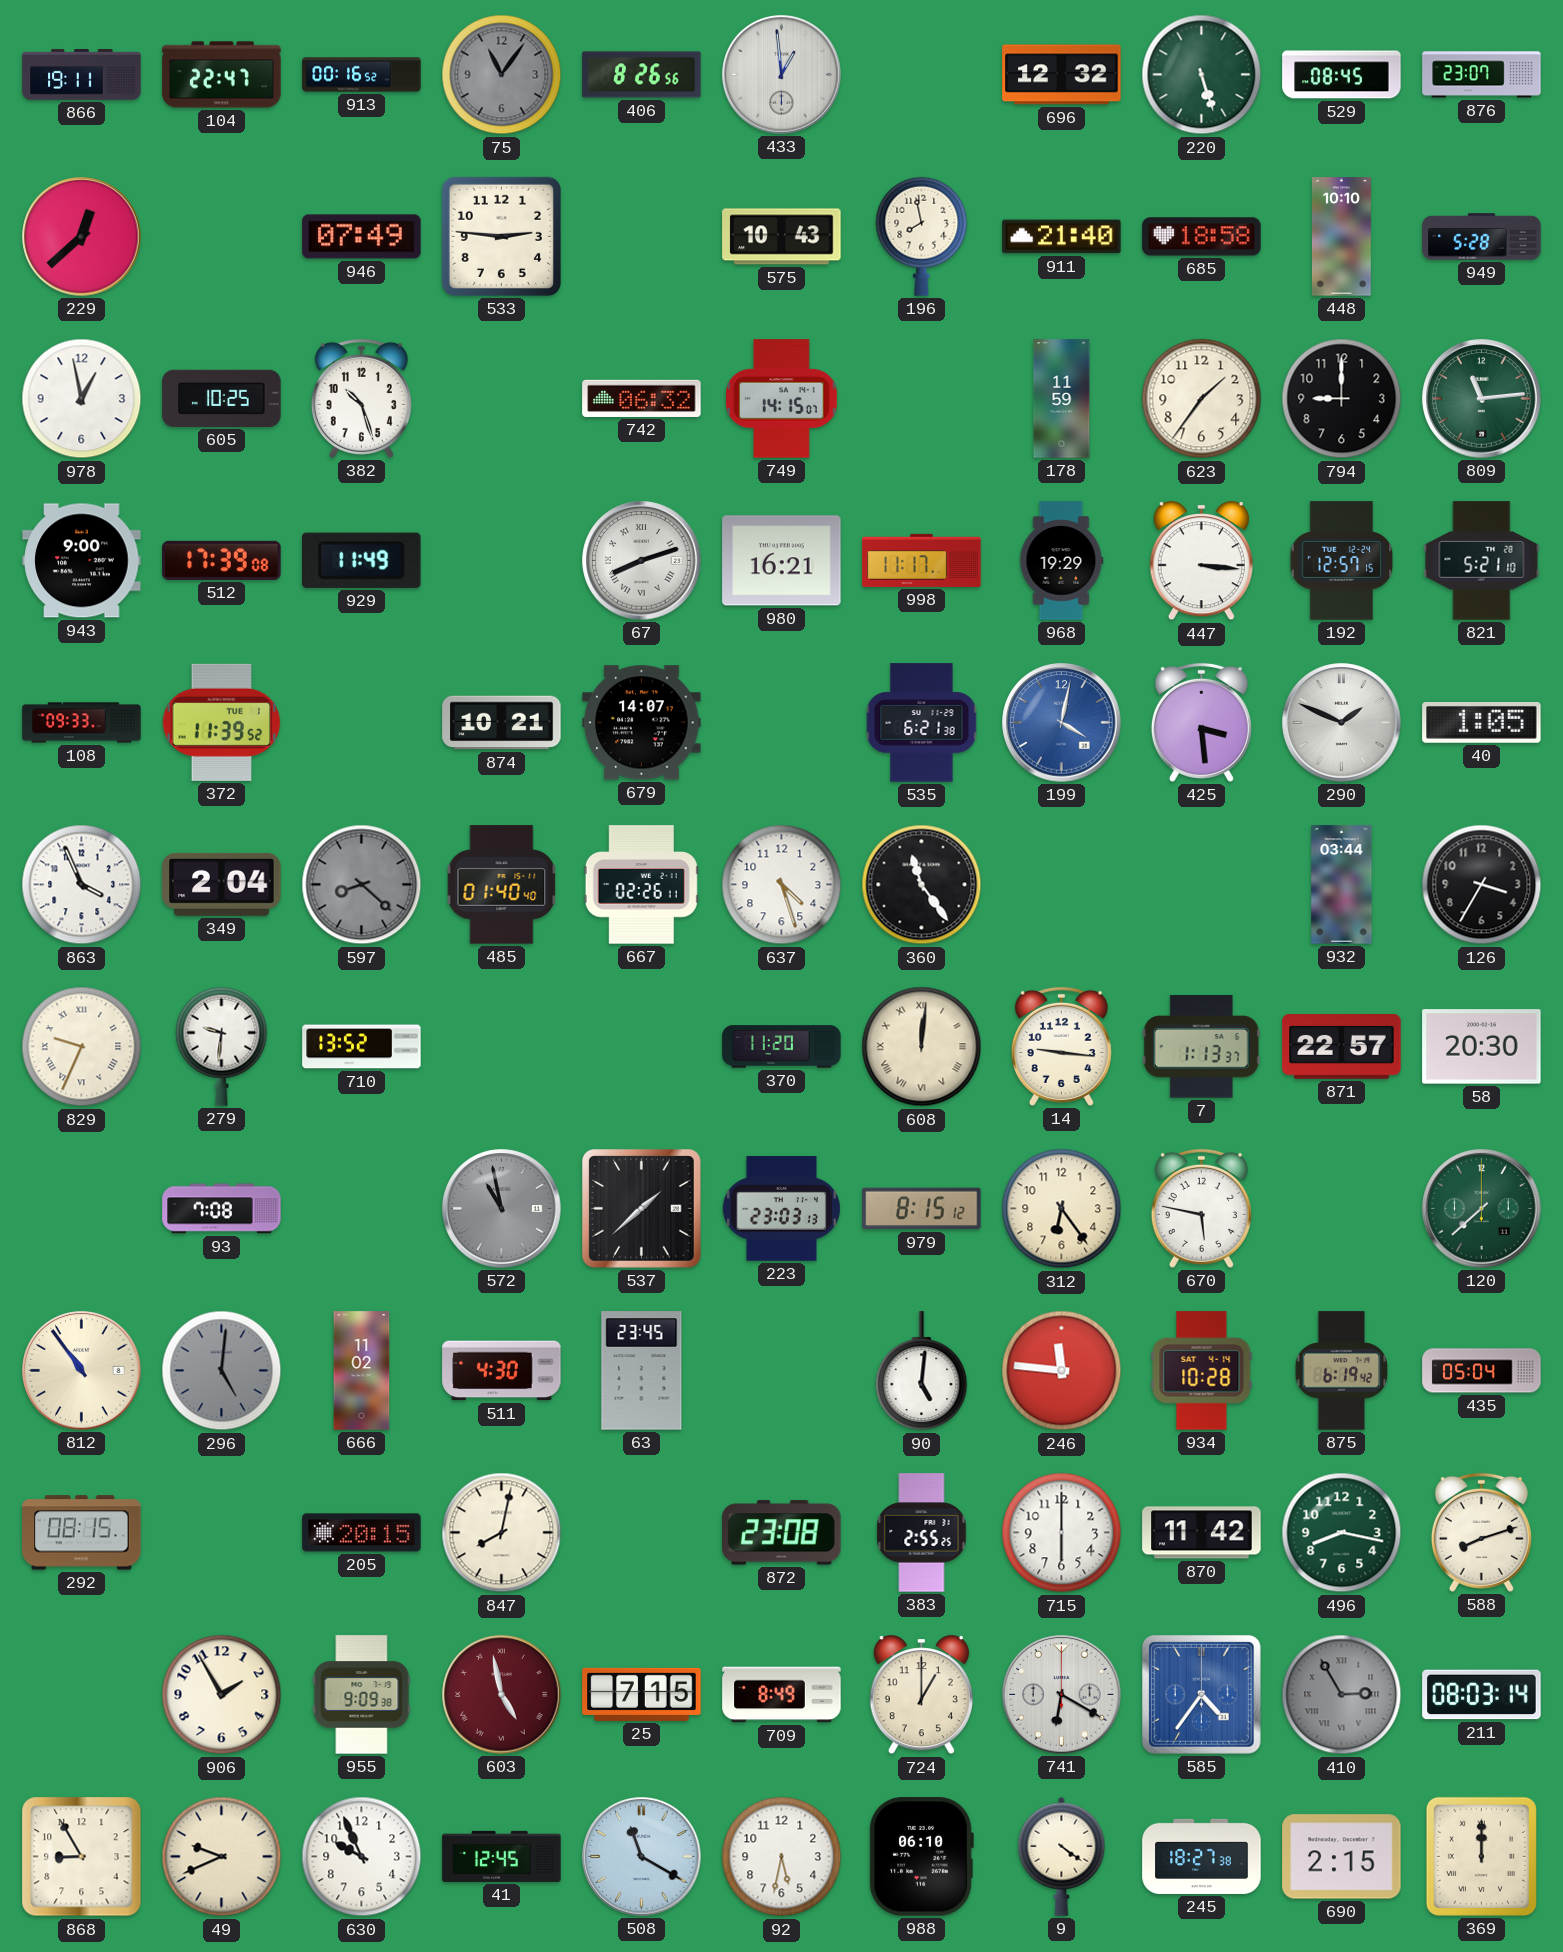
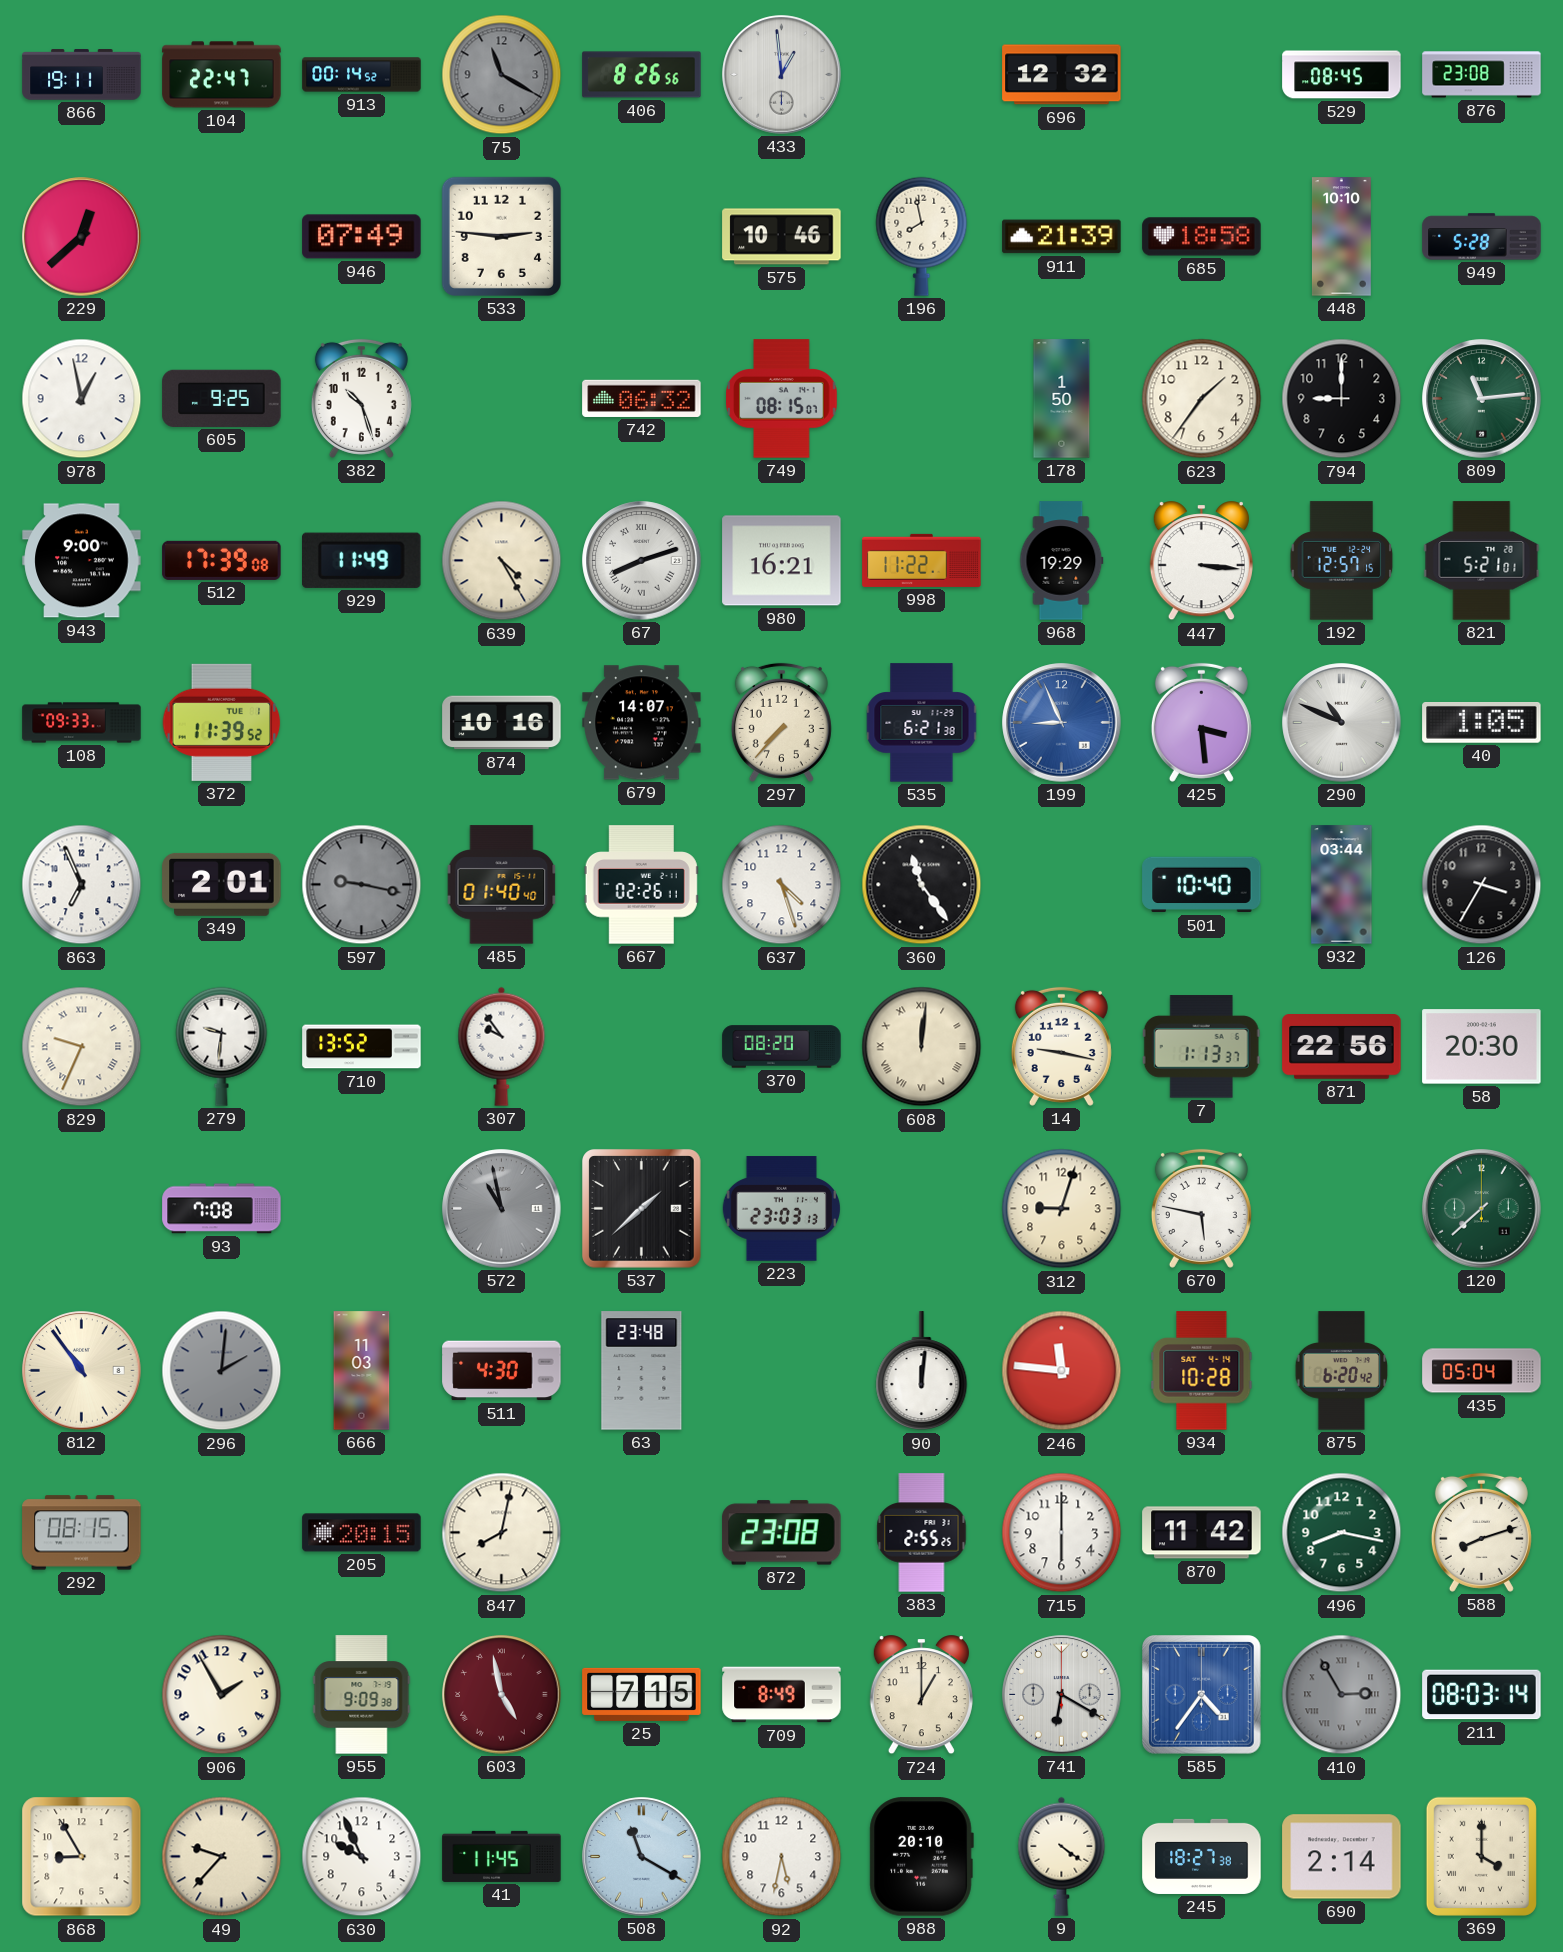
913: 00:16 -> 00:14 (362, 75)
75: 11:06 -> 11:20 (502, 75)
220: 5:27 -> none (1202, 75)
876: 23:07 -> 23:08 (1482, 75)
575: 10:43 -> 10:46 (782, 237)
911: 21:40 -> 21:39 (1062, 237)
605: 10:25 -> 9:25 (222, 398)
749: 14:15 -> 08:15 (782, 399)
178: 11:59 -> 1:50 (1062, 399)
639: none -> 4:25 (502, 561)
998: 11:17 -> 11:22 (922, 560)
821: 5:21:10 -> 5:21:01 (1482, 561)
874: 10:21 -> 10:16 (502, 723)
297: none -> 7:37 (781, 722)
199: 4:02 -> 8:56 (1062, 723)
290: 1:49 -> 10:49 (1342, 723)
863: 3:56 -> 6:56 (82, 885)
349: 2:04 -> 2:01 (222, 884)
597: 8:22 -> 9:17 (362, 885)
501: none -> 10:40 (1202, 885)
307: none -> 9:54 (502, 1046)
370: 11:20 -> 08:20 (782, 1047)
14: 9:16 -> 9:17 (1061, 1046)
871: 22:57 -> 22:56 (1342, 1047)
979: 8:15 -> none (922, 1209)
312: 6:24 -> 9:03 (1062, 1209)
296: 5:01 -> 2:01 (222, 1371)
666: 11:02 -> 11:03 (362, 1371)
63: 23:45 -> 23:48 (642, 1371)
90: 5:01 -> 12:01 (922, 1371)
875: 6:19 -> 6:20 (1342, 1371)
49: 9:41 -> 9:37 (222, 1857)
41: 12:45 -> 11:45 (502, 1856)
988: 06:10 -> 20:10 (921, 1857)
690: 2:15 -> 2:14 (1342, 1857)
369: 12:00 -> 4:00 (1481, 1856)
